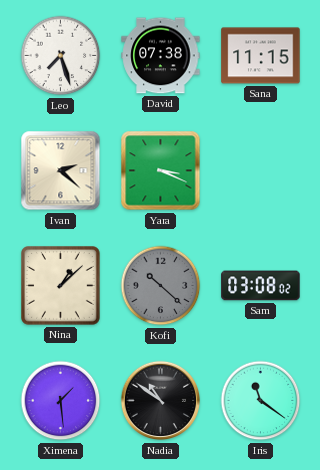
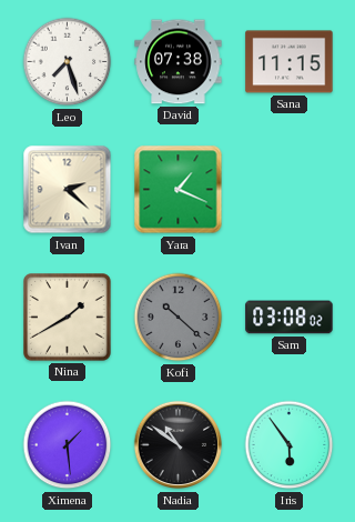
Yara: 3:19 -> 1:19 (179, 190)
Nina: 1:08 -> 1:40 (68, 318)
Iris: 11:21 -> 5:54 (290, 445)
